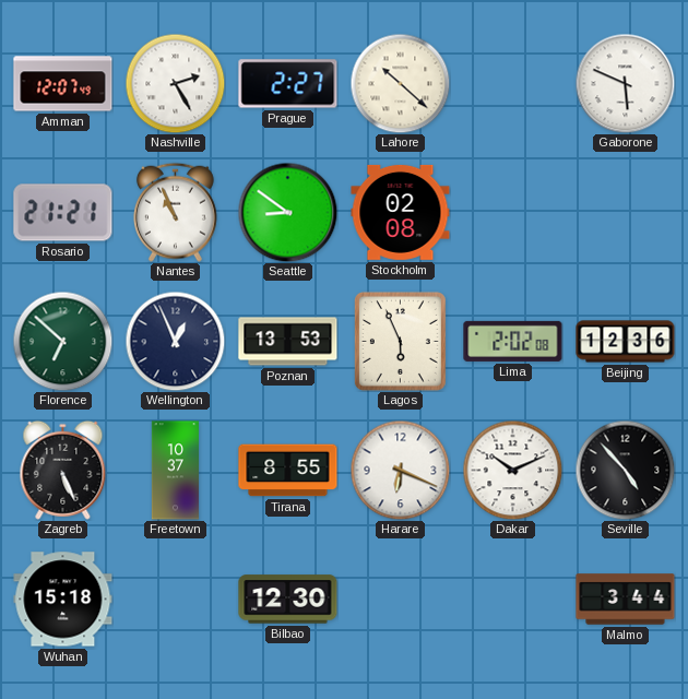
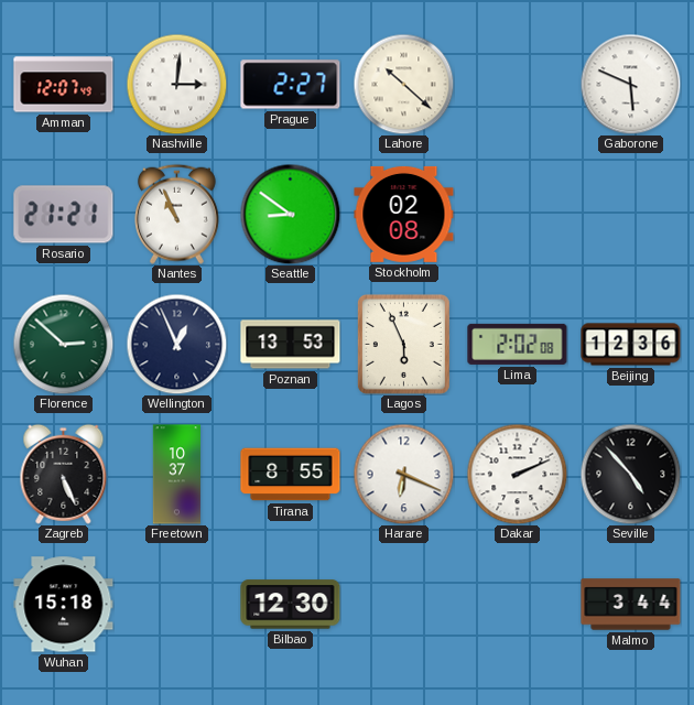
Nashville: 2:25 -> 3:01 (176, 84)
Florence: 6:52 -> 2:52 (63, 344)
Dakar: 10:11 -> 2:11 (517, 474)
